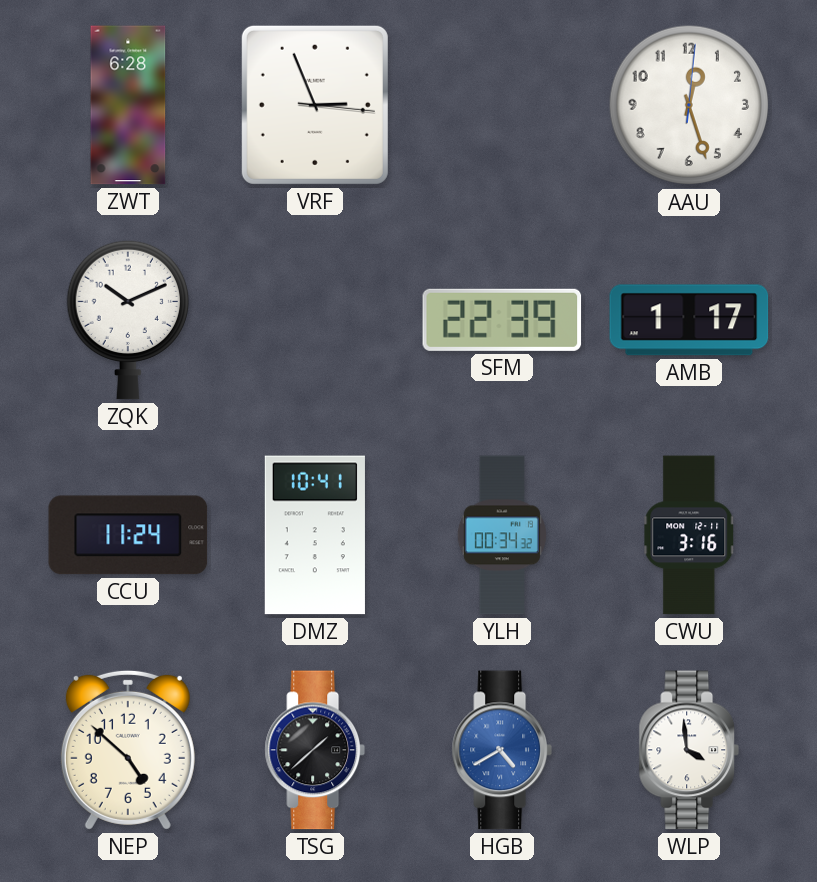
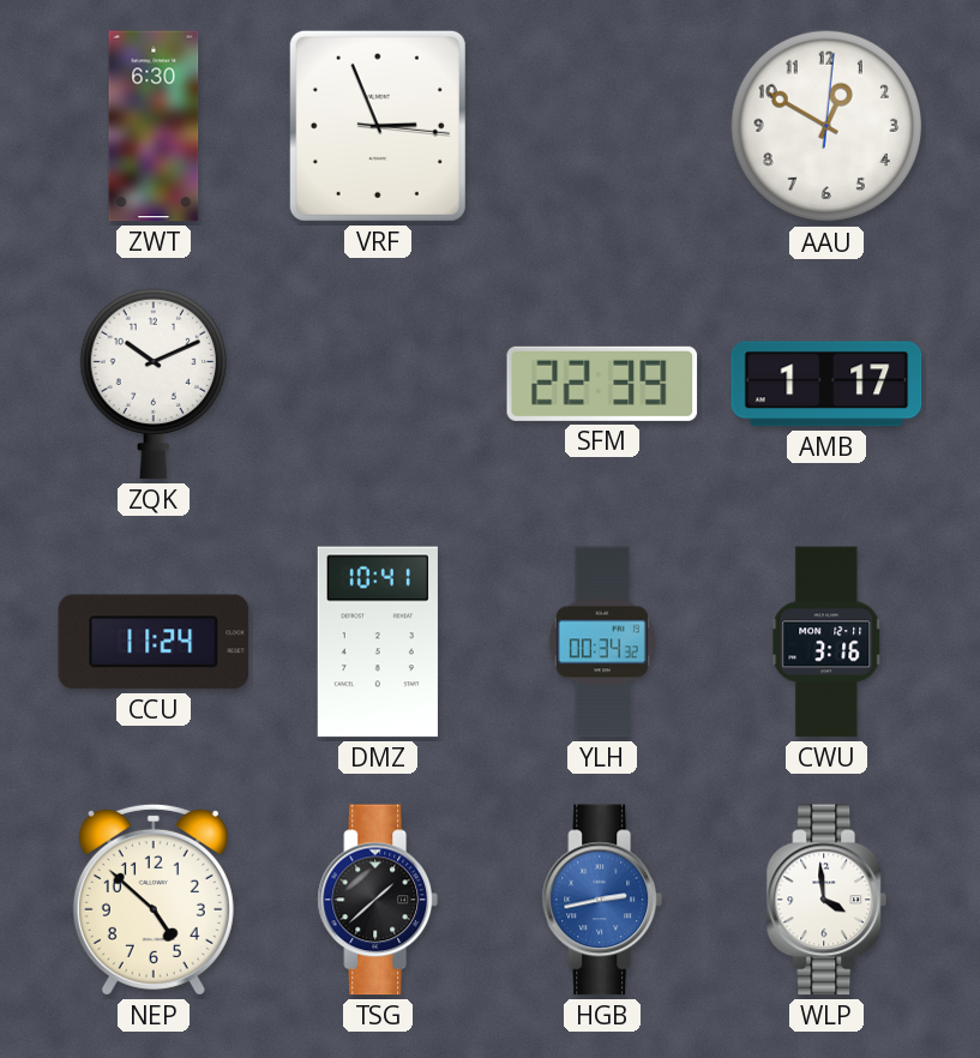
ZWT: 6:28 -> 6:30 (154, 126)
AAU: 12:27 -> 12:50 (826, 126)
HGB: 4:40 -> 2:43 (602, 900)
